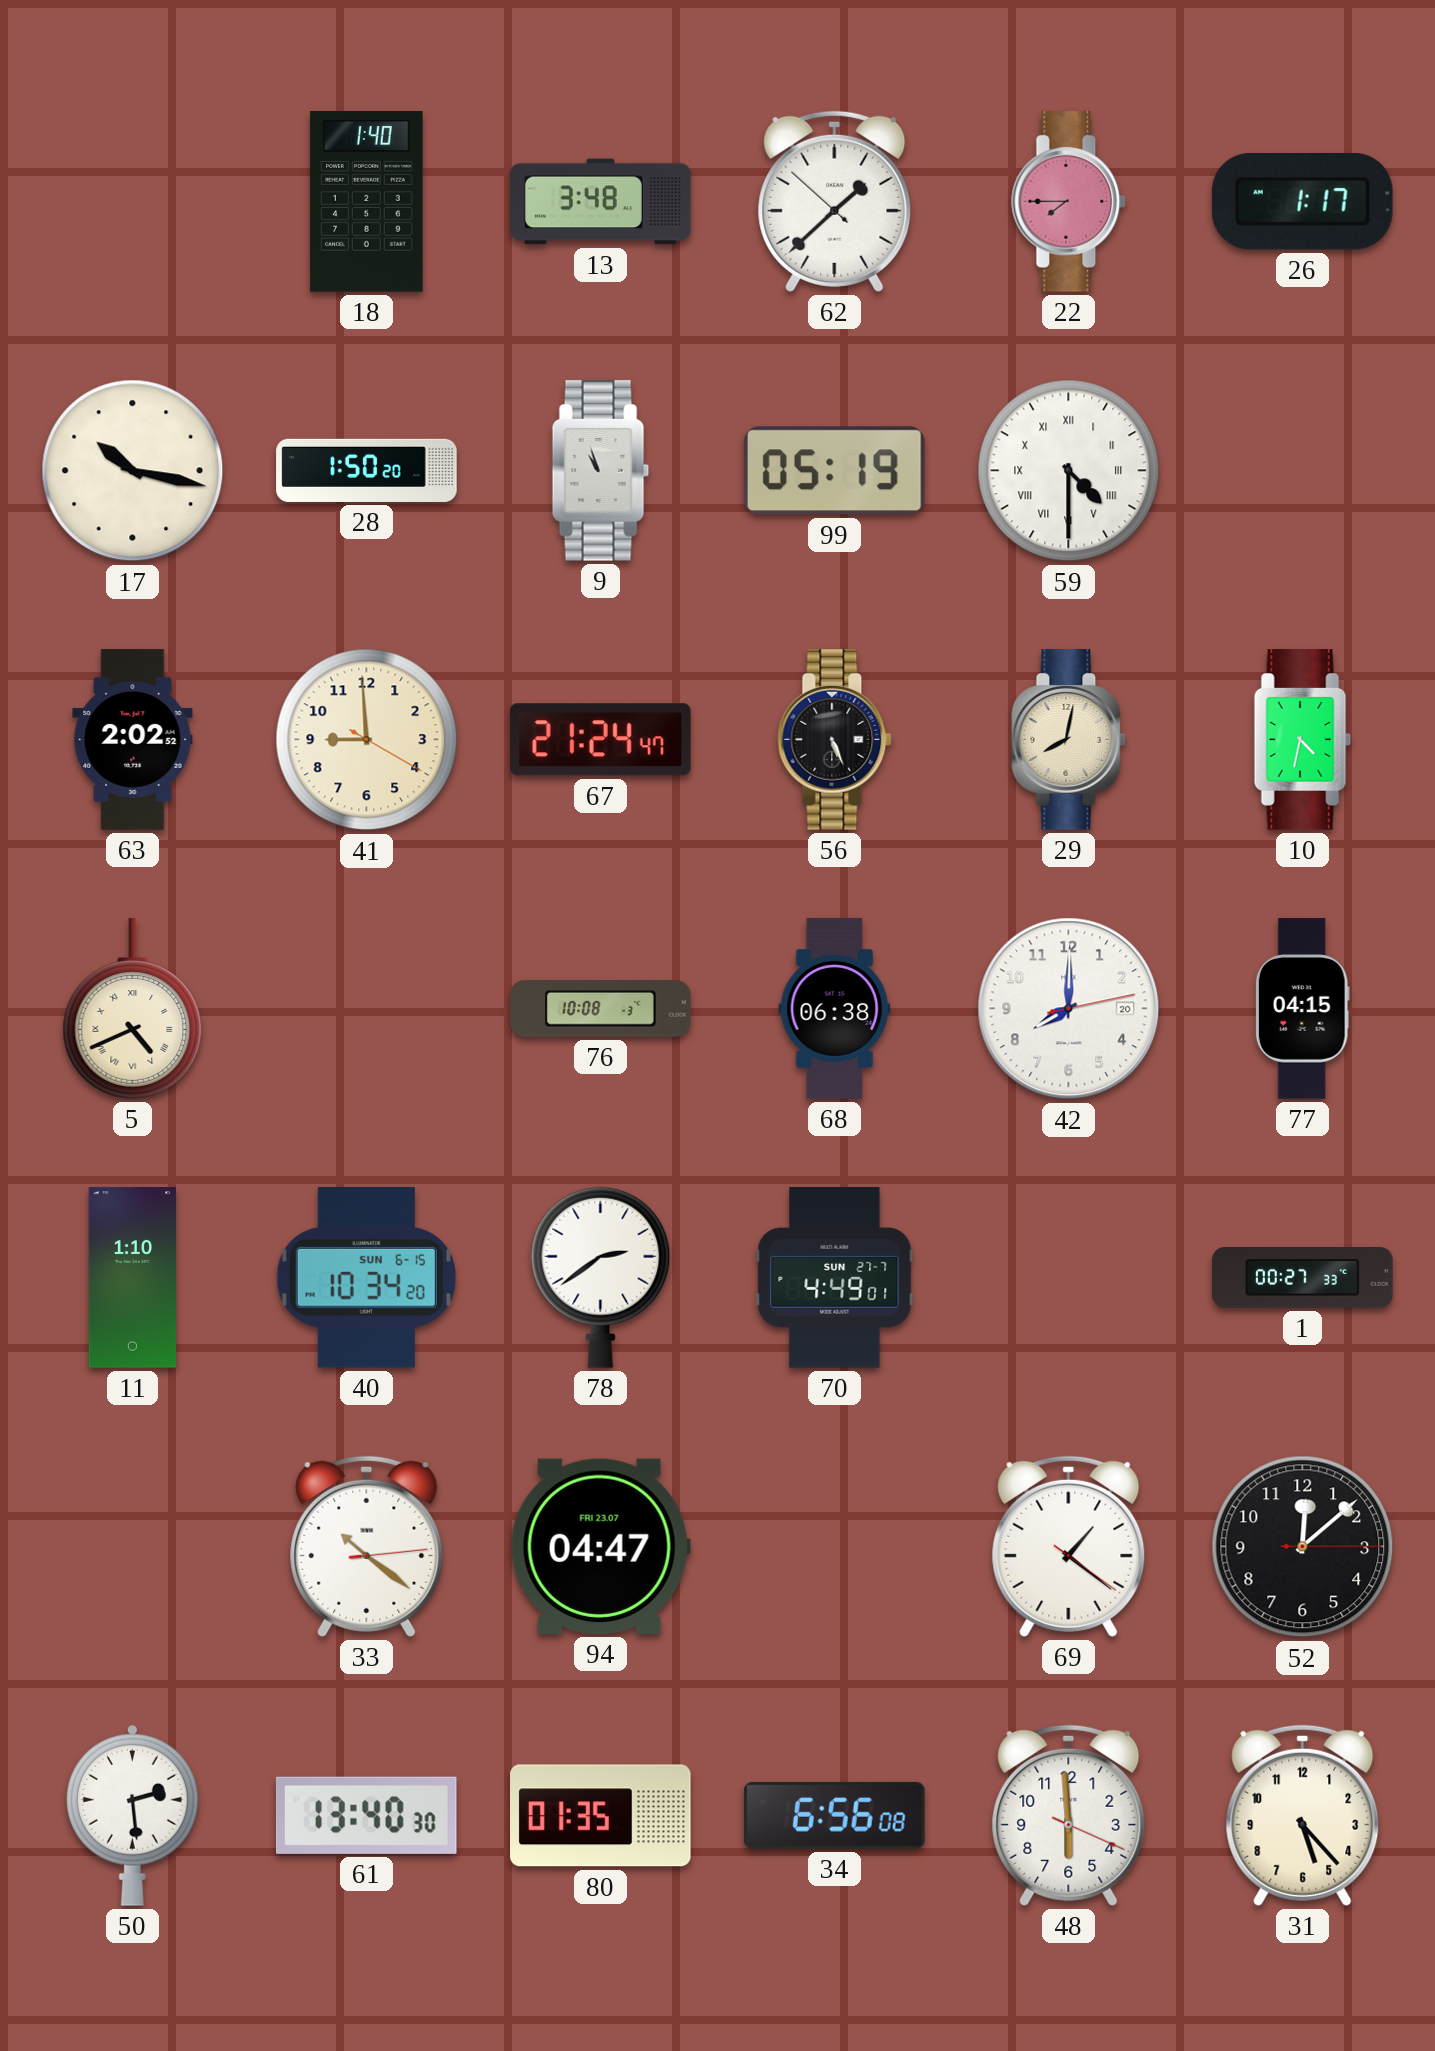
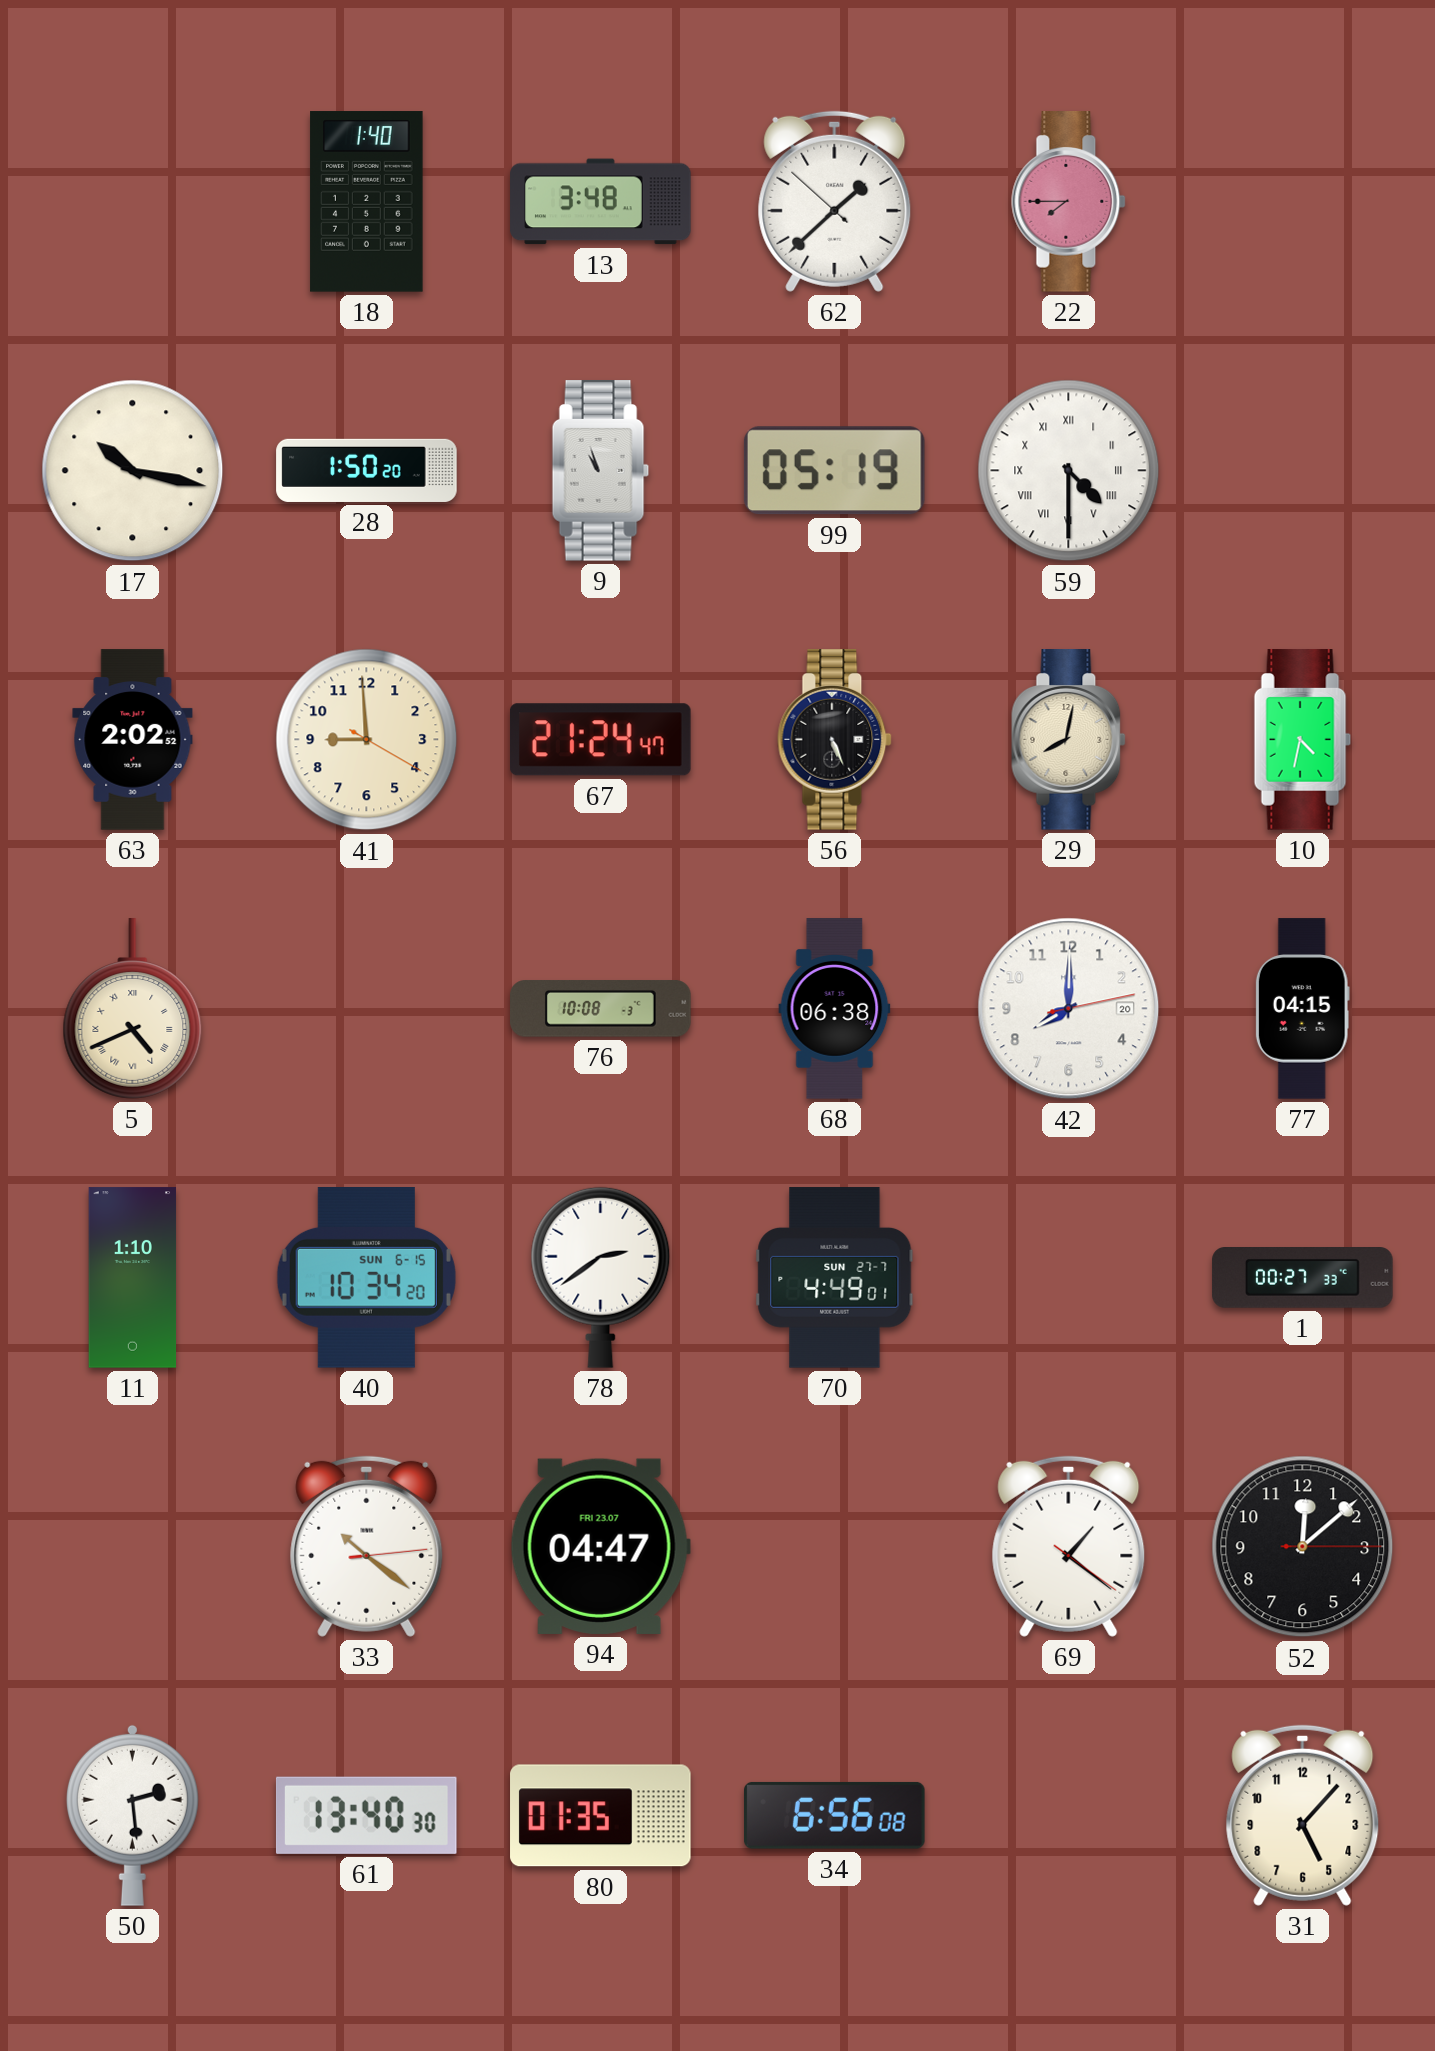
26: 1:17 -> none (1302, 202)
48: 5:59 -> none (1069, 1815)
31: 5:23 -> 5:07 (1303, 1815)
